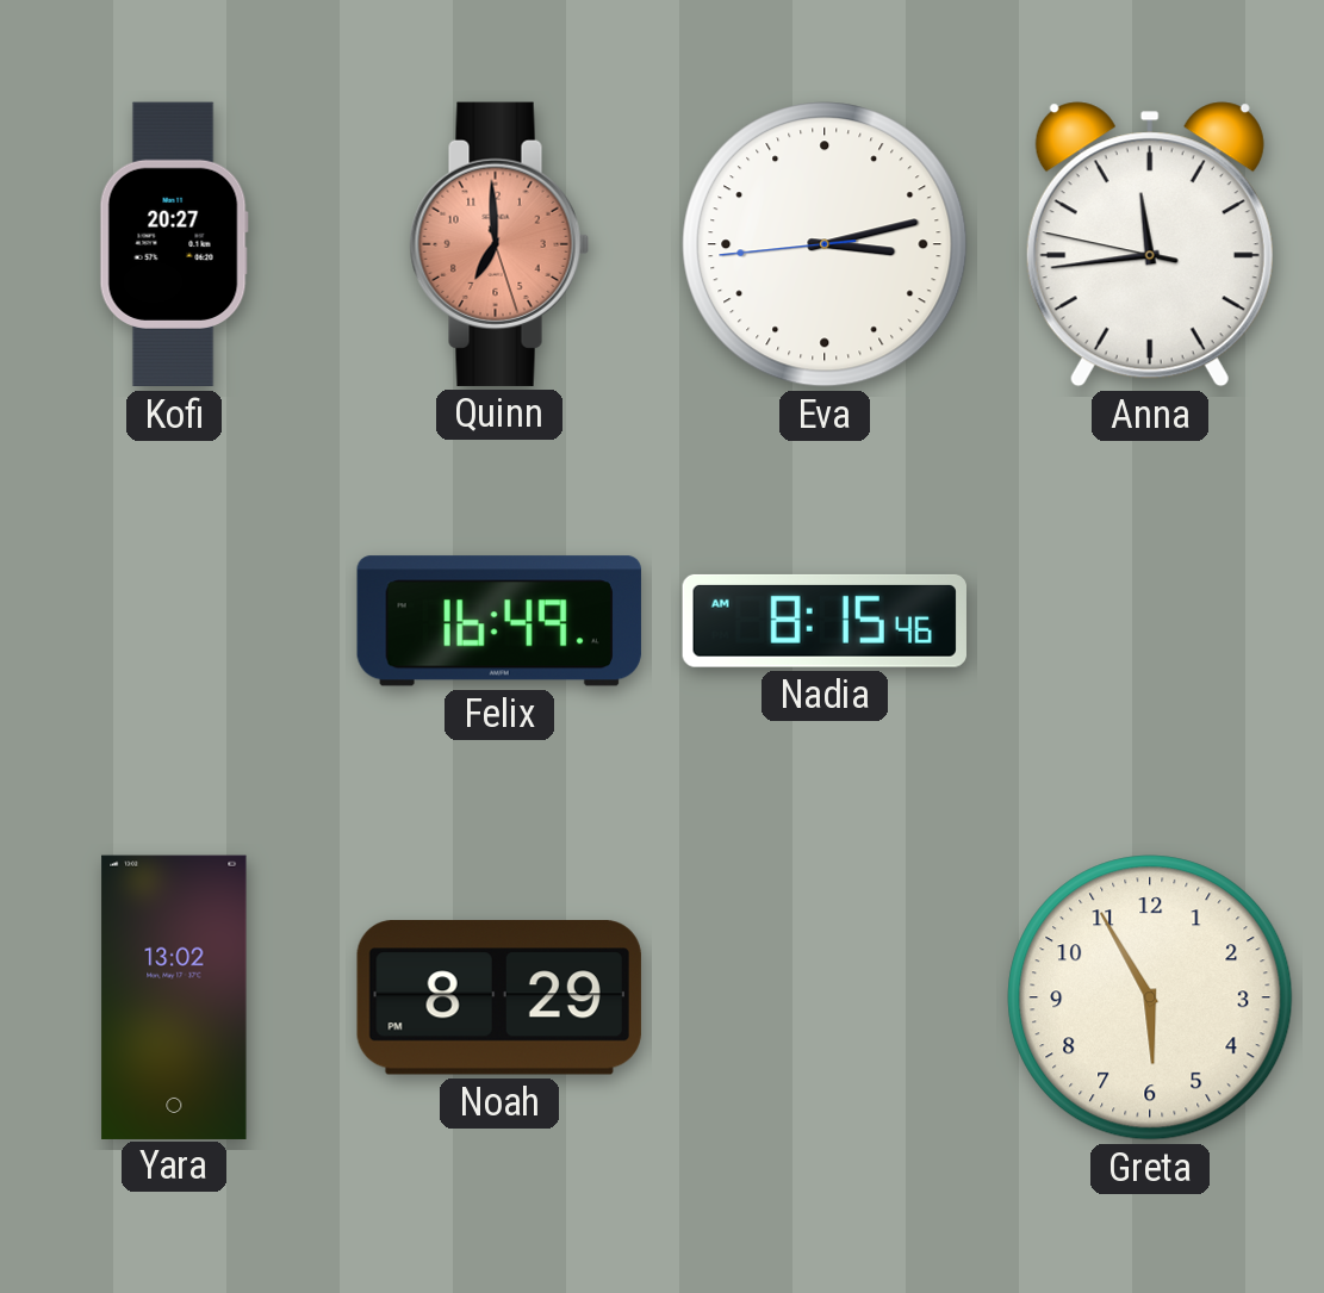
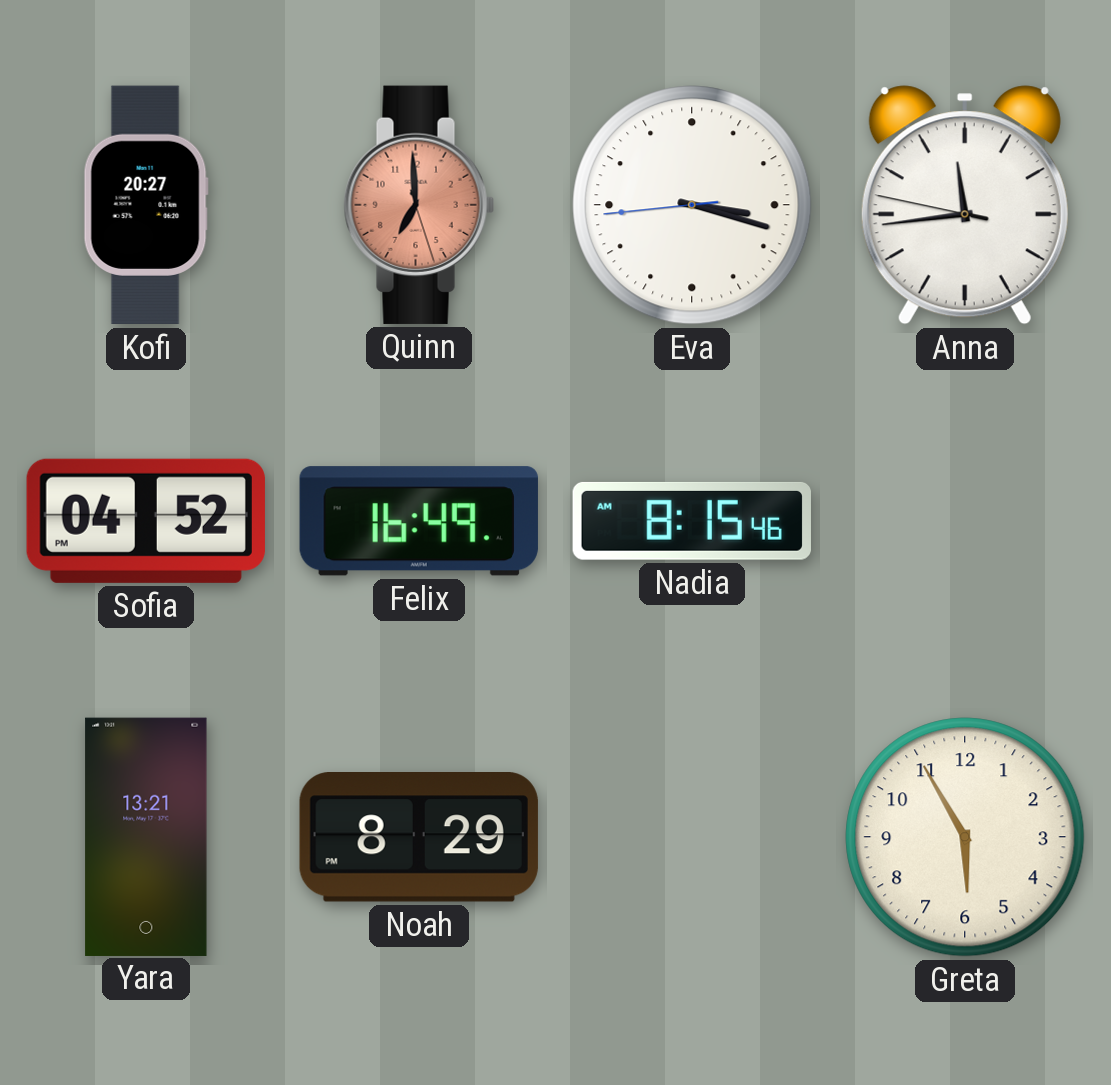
Eva: 3:12 -> 3:17 (692, 205)
Sofia: none -> 04:52 (146, 521)
Yara: 13:02 -> 13:21 (146, 836)
